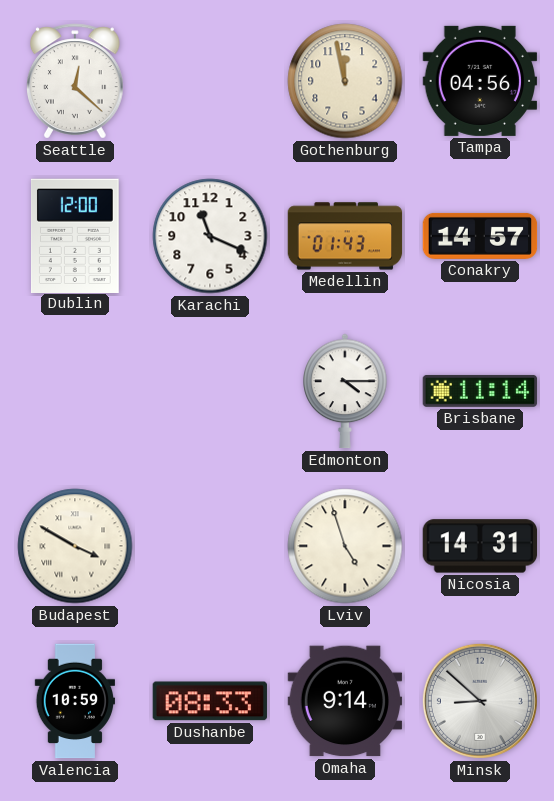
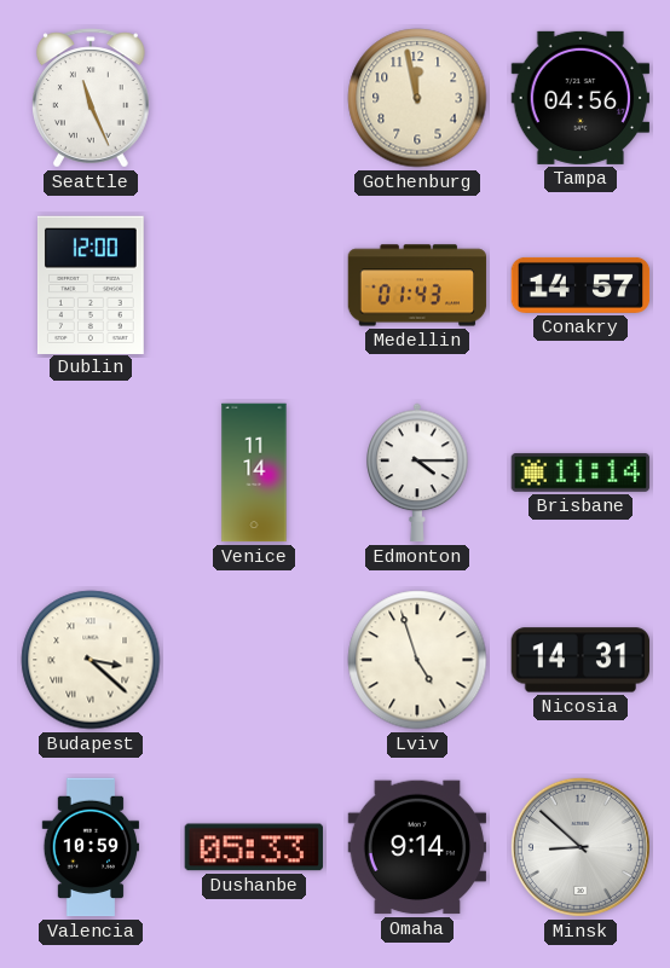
Seattle: 12:22 -> 11:26 (92, 98)
Karachi: 11:19 -> none (210, 236)
Venice: none -> 11:14 (254, 473)
Budapest: 3:50 -> 3:22 (91, 660)
Dushanbe: 08:33 -> 05:33 (253, 847)
